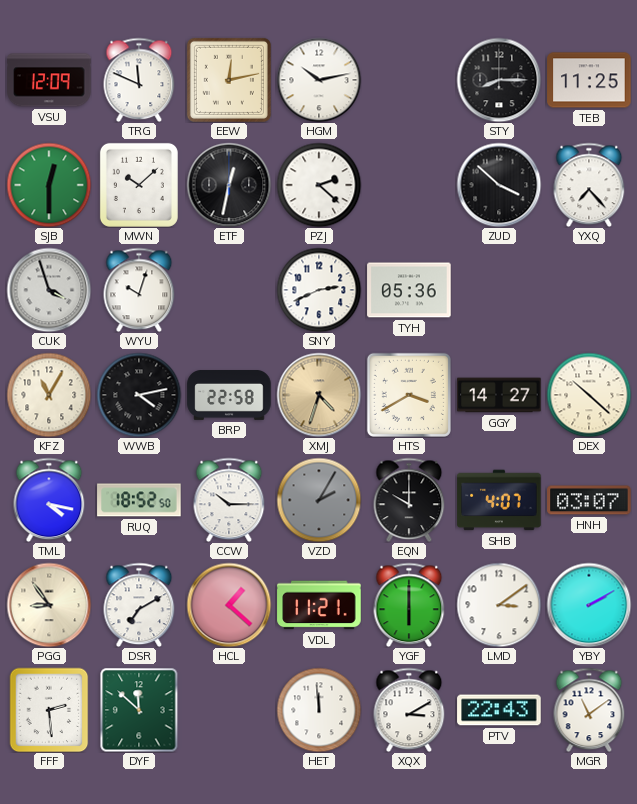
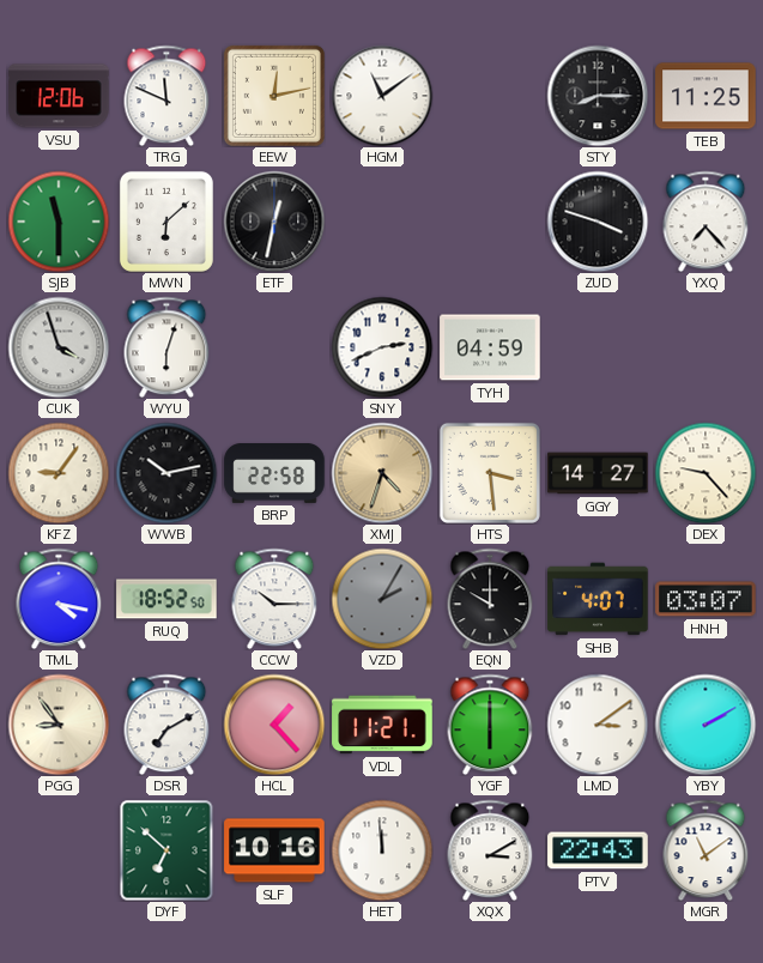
VSU: 12:09 -> 12:06 (59, 96)
HGM: 10:13 -> 11:09 (382, 96)
SJB: 12:30 -> 11:30 (59, 222)
MWN: 10:08 -> 6:08 (166, 222)
PZJ: 2:22 -> none (319, 185)
ZUD: 3:52 -> 3:48 (598, 222)
WYU: 10:03 -> 6:03 (166, 347)
TYH: 05:36 -> 04:59 (490, 347)
KFZ: 11:05 -> 9:06 (59, 473)
WWB: 4:13 -> 10:13 (166, 473)
HTS: 3:40 -> 3:29 (490, 473)
DEX: 10:22 -> 9:23 (706, 473)
HCL: 1:22 -> 1:23 (274, 725)
FFF: 2:29 -> none (49, 710)
DYF: 11:52 -> 6:52 (166, 850)
SLF: none -> 10:16 (274, 850)
